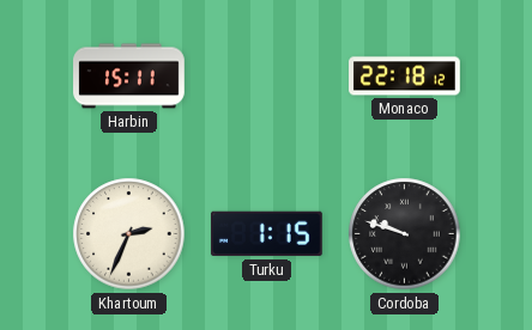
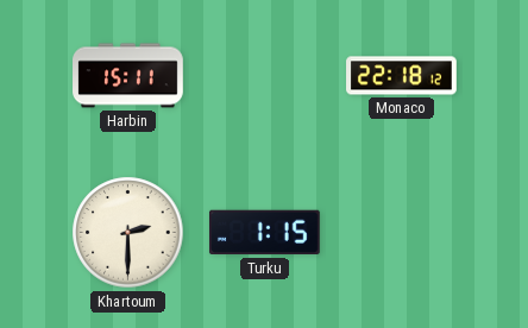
Khartoum: 2:34 -> 2:30 (128, 233)
Cordoba: 9:48 -> none (405, 234)
